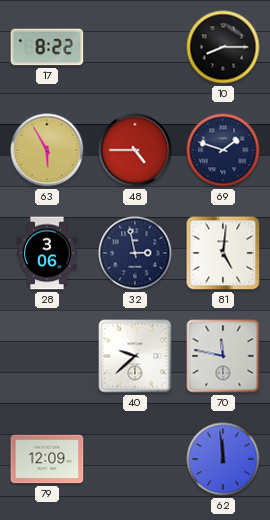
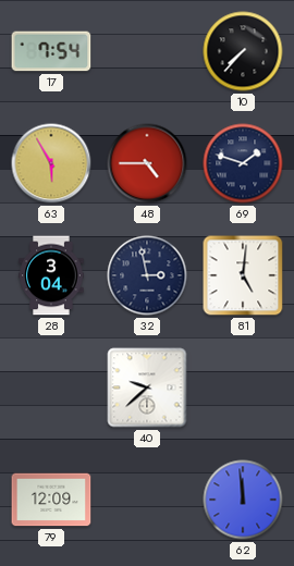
17: 8:22 -> 7:54 (51, 51)
10: 8:15 -> 7:37 (243, 51)
28: 3:06 -> 3:04 (51, 275)
70: 11:47 -> none (223, 356)
